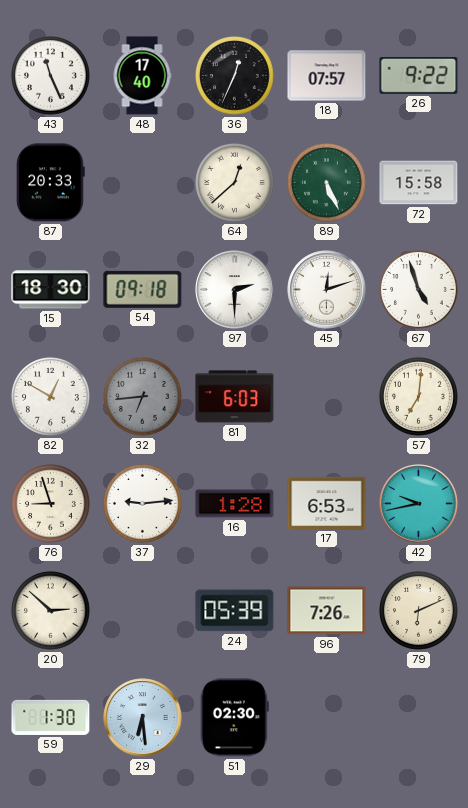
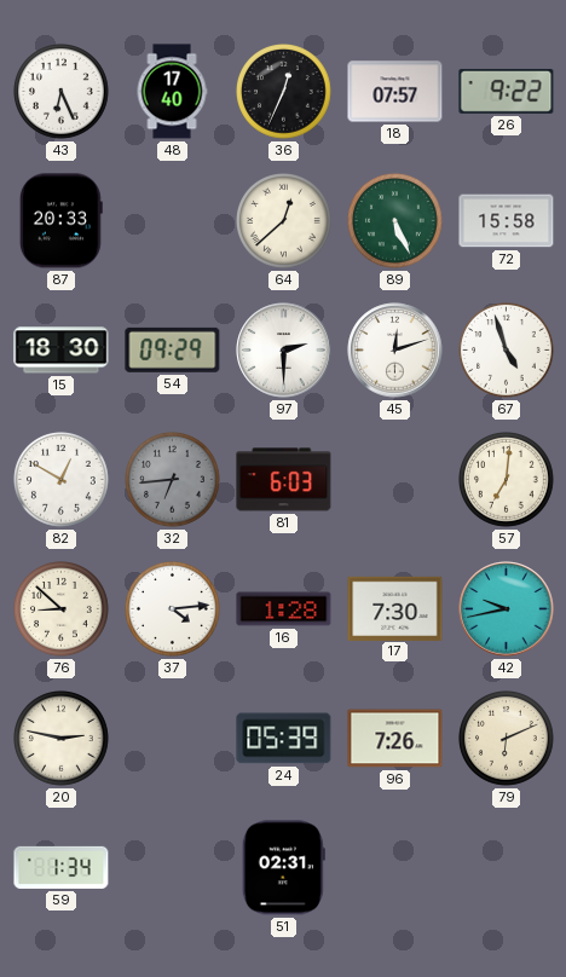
43: 11:26 -> 6:26 (62, 92)
54: 09:18 -> 09:29 (173, 349)
76: 8:57 -> 8:52 (62, 609)
37: 9:14 -> 4:14 (173, 609)
17: 6:53 -> 7:30 (395, 608)
20: 2:52 -> 2:47 (62, 739)
59: 1:30 -> 1:34 (62, 867)
29: 6:29 -> none (143, 718)
51: 02:30 -> 02:31 (283, 868)
